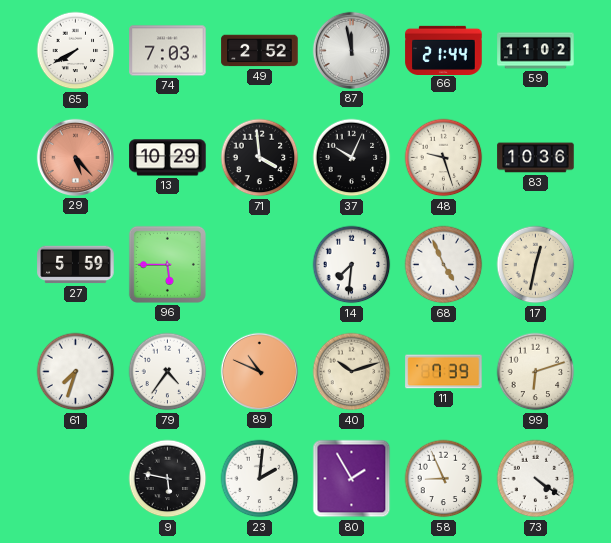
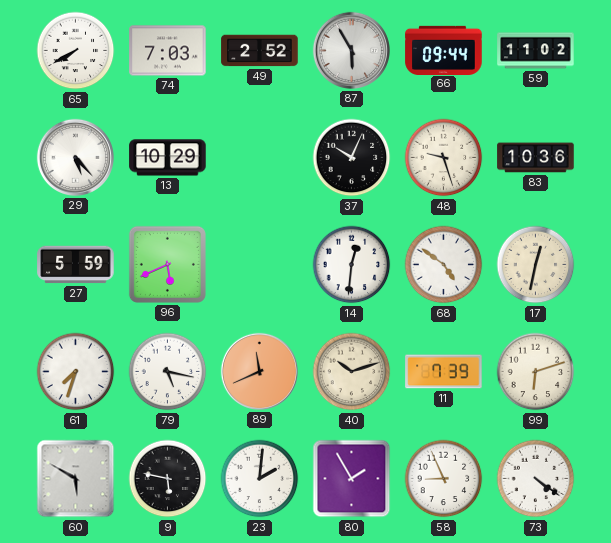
87: 11:58 -> 5:55 (351, 50)
66: 21:44 -> 09:44 (444, 50)
29 dial: salmon -> white (75, 157)
71: 3:59 -> none (260, 158)
96: 5:45 -> 5:41 (167, 264)
14: 7:31 -> 12:31 (352, 265)
68: 4:56 -> 4:51 (444, 265)
79: 4:36 -> 5:17 (168, 372)
89: 10:49 -> 11:41 (259, 371)
60: none -> 5:50 (76, 479)
